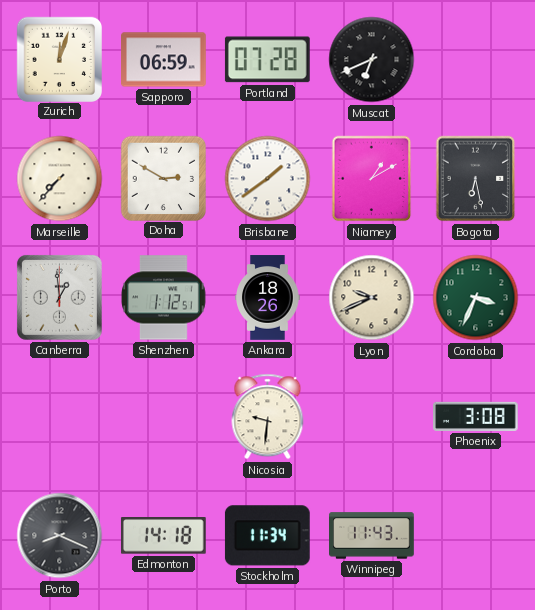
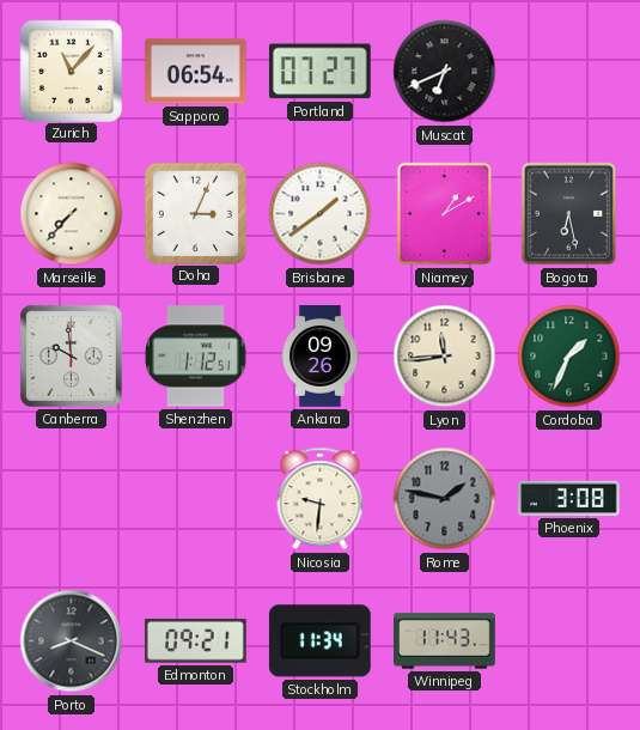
Zurich: 12:03 -> 11:07 (71, 71)
Sapporo: 06:59 -> 06:54 (196, 72)
Portland: 07:28 -> 07:27 (319, 72)
Doha: 2:50 -> 3:04 (195, 213)
Canberra: 12:59 -> 9:59 (71, 355)
Ankara: 18:26 -> 09:26 (321, 357)
Lyon: 9:41 -> 11:44 (445, 357)
Cordoba: 3:34 -> 1:34 (569, 357)
Rome: none -> 1:47 (445, 499)
Edmonton: 14:18 -> 09:21 (195, 641)
